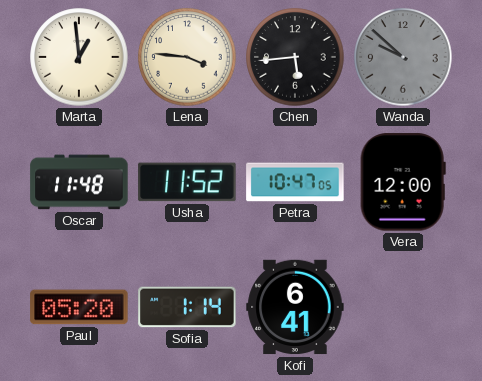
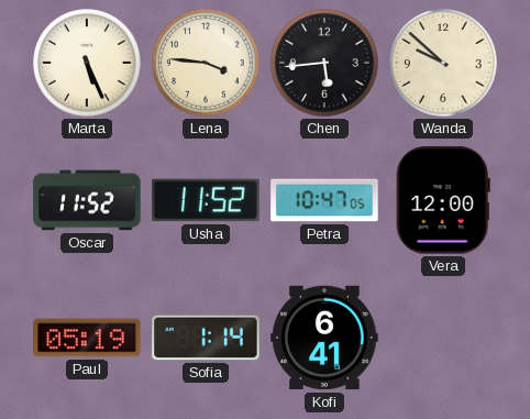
Marta: 12:59 -> 5:26 (87, 63)
Wanda dial: grey -> cream (443, 63)
Oscar: 11:48 -> 11:52 (87, 200)
Paul: 05:20 -> 05:19 (87, 338)
